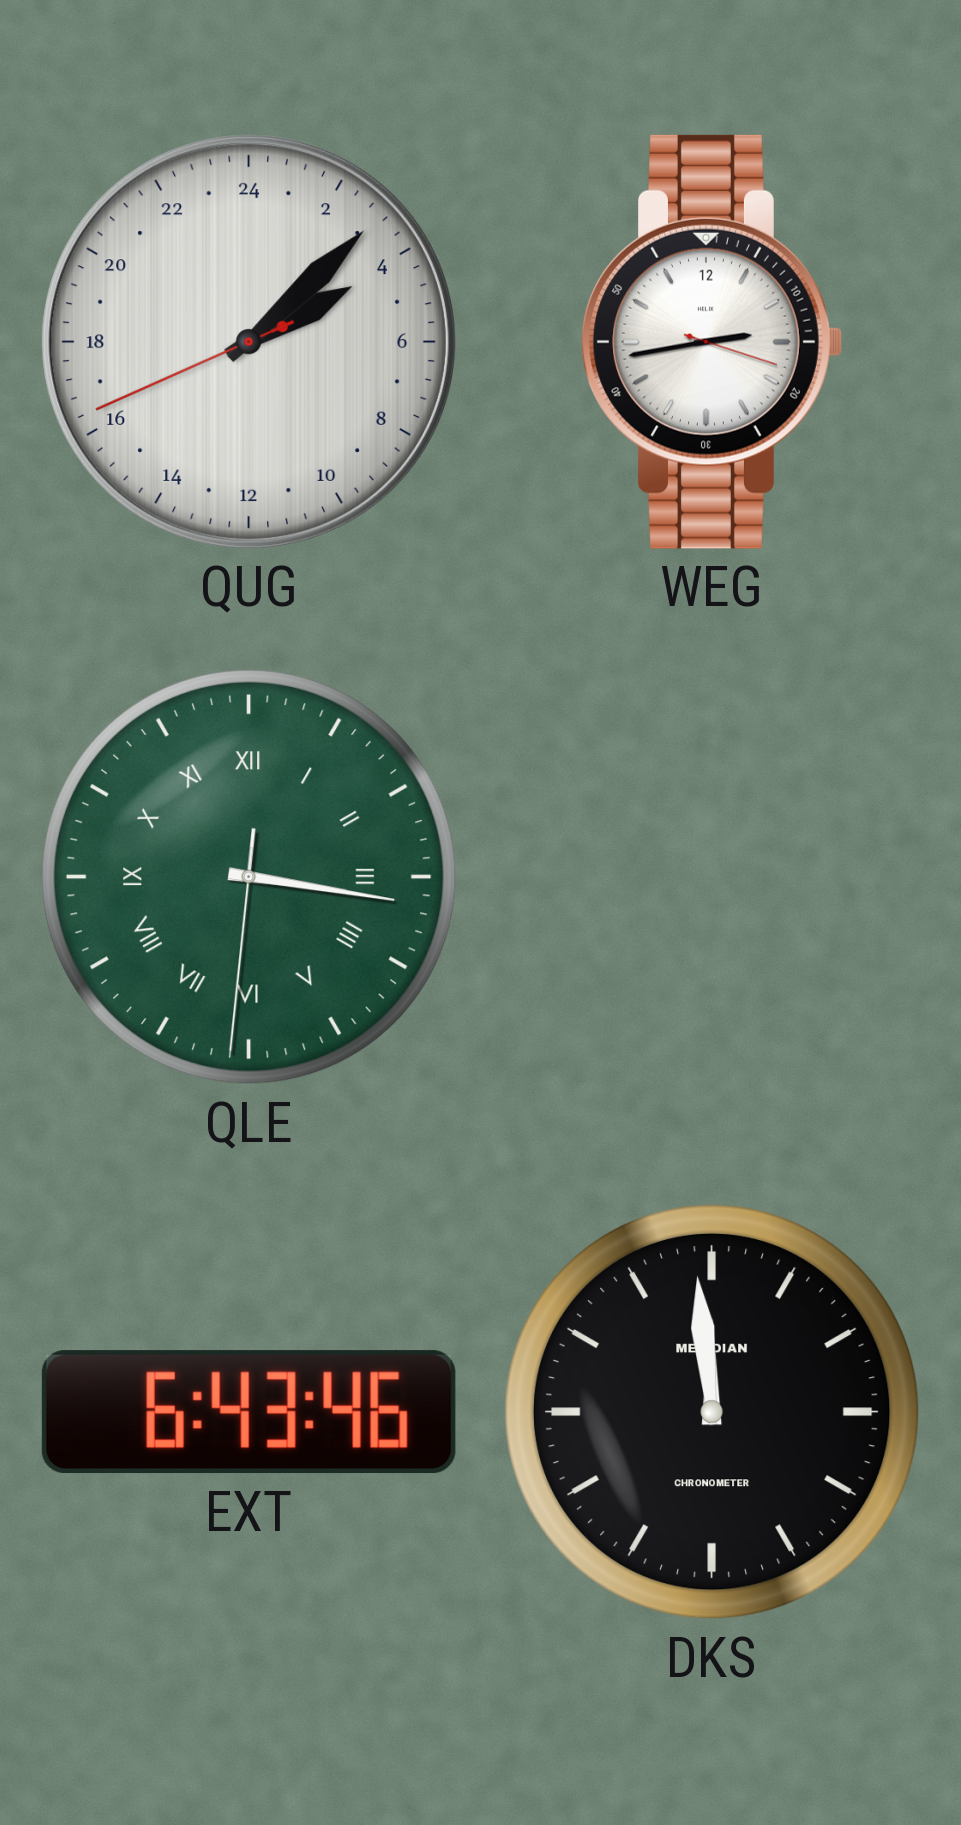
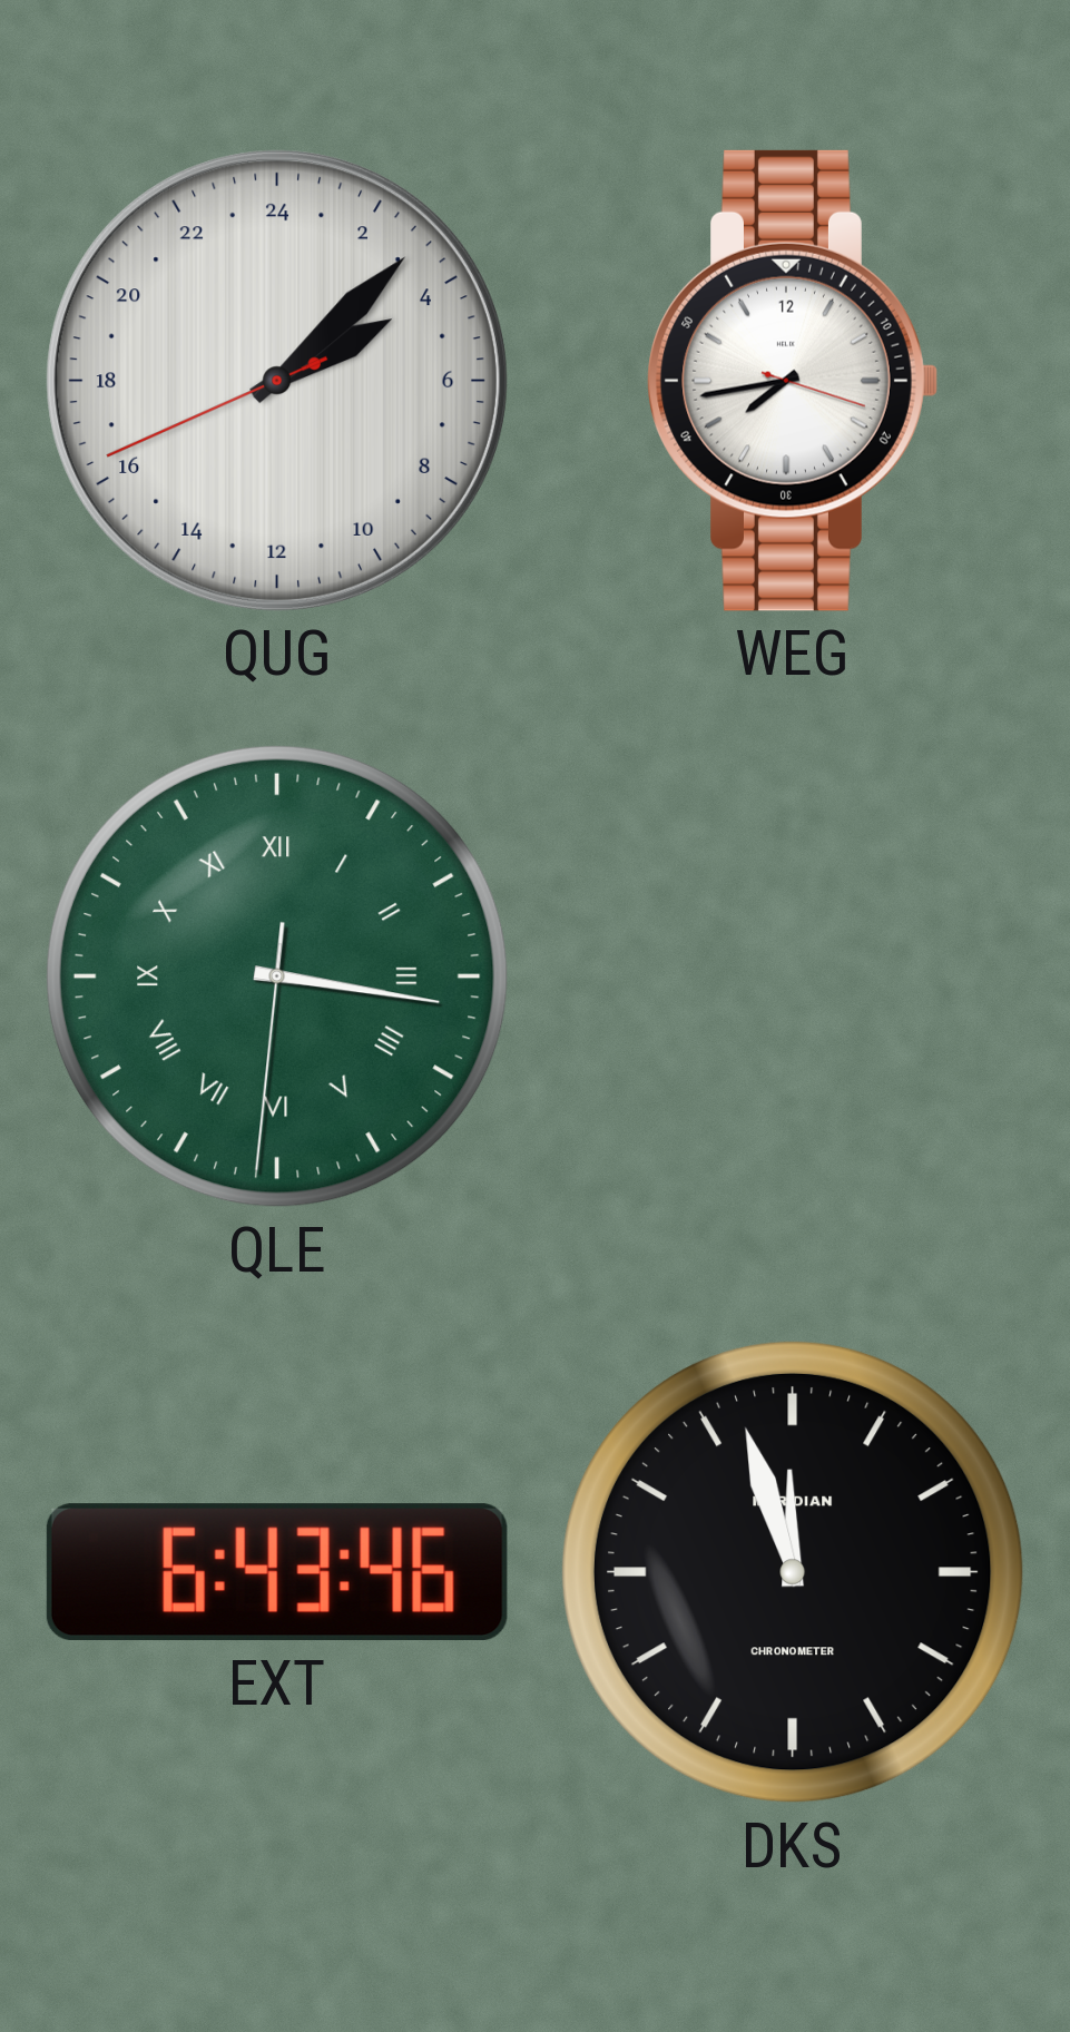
WEG: 2:43 -> 7:43 (793, 381)
DKS: 11:59 -> 11:57 (793, 1572)
